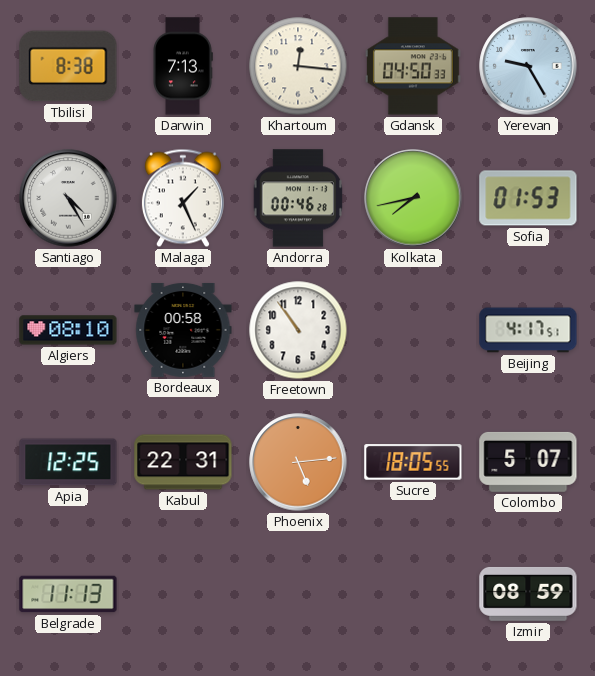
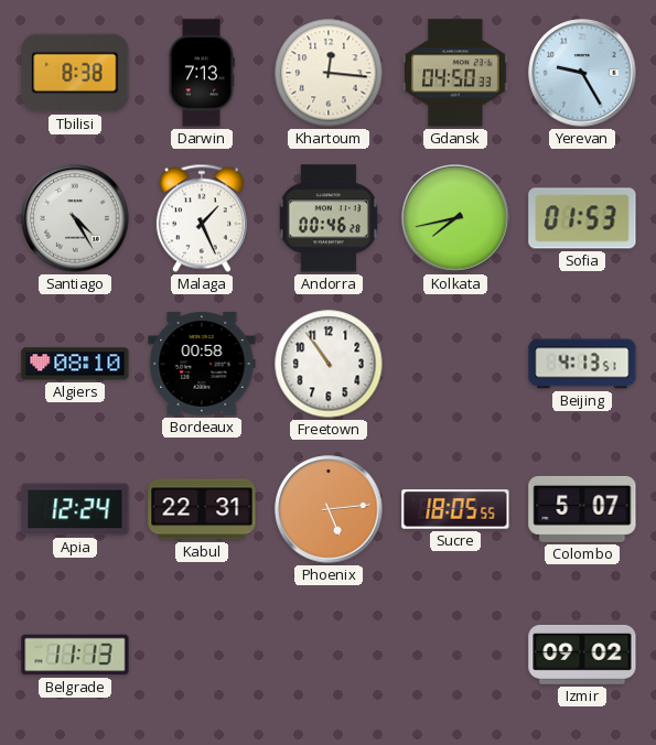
Beijing: 4:17 -> 4:13 (582, 364)
Apia: 12:25 -> 12:24 (75, 509)
Izmir: 08:59 -> 09:02 (582, 655)
